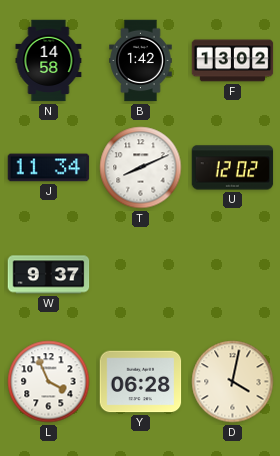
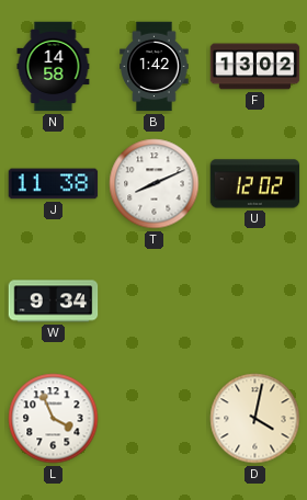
J: 11:34 -> 11:38 (54, 184)
W: 9:37 -> 9:34 (54, 302)
Y: 06:28 -> none (141, 382)
